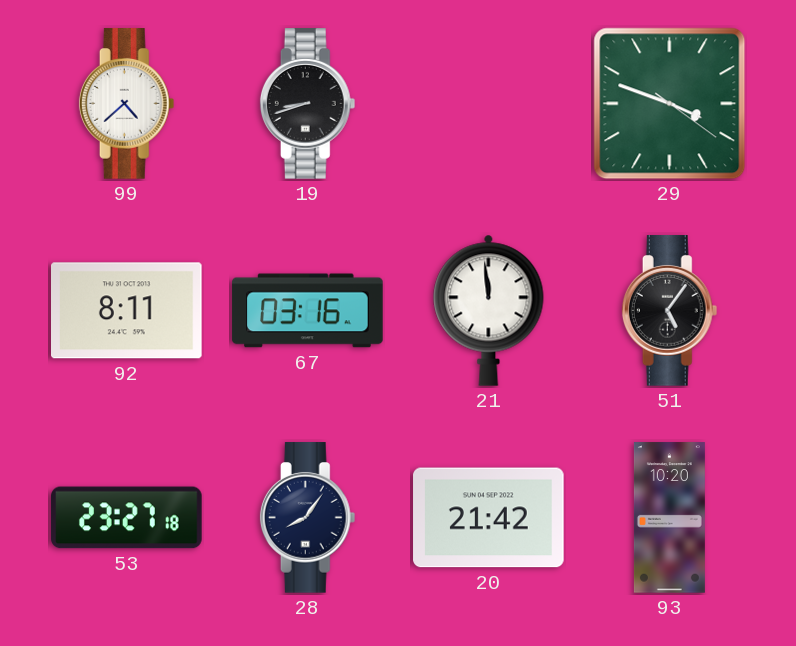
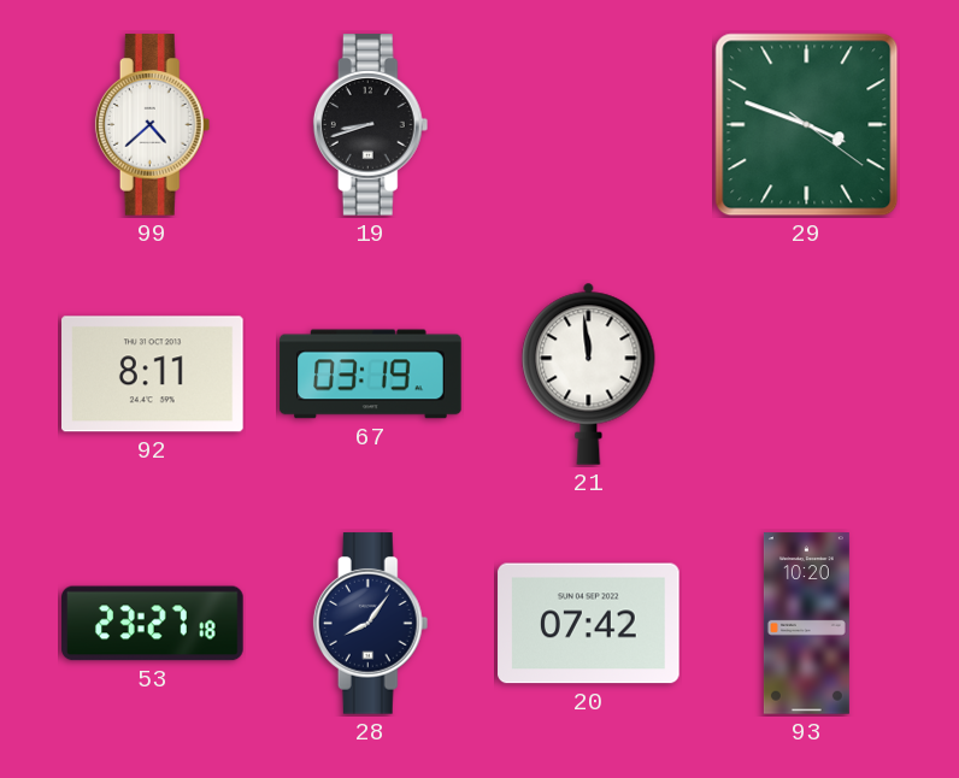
67: 03:16 -> 03:19 (371, 375)
51: 5:06 -> none (670, 311)
20: 21:42 -> 07:42 (589, 624)
